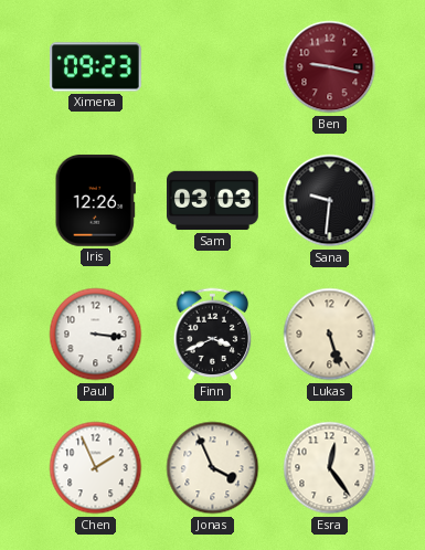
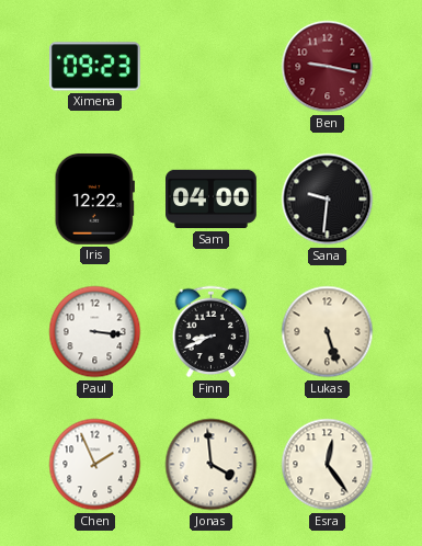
Iris: 12:26 -> 12:22 (94, 198)
Sam: 03:03 -> 04:00 (212, 200)
Finn: 3:41 -> 8:41 (212, 332)
Jonas: 3:56 -> 3:59 (212, 465)
